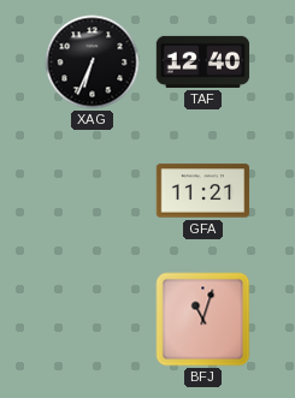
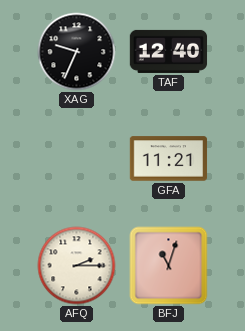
XAG: 6:34 -> 9:34 (77, 52)
AFQ: none -> 2:15 (77, 266)
